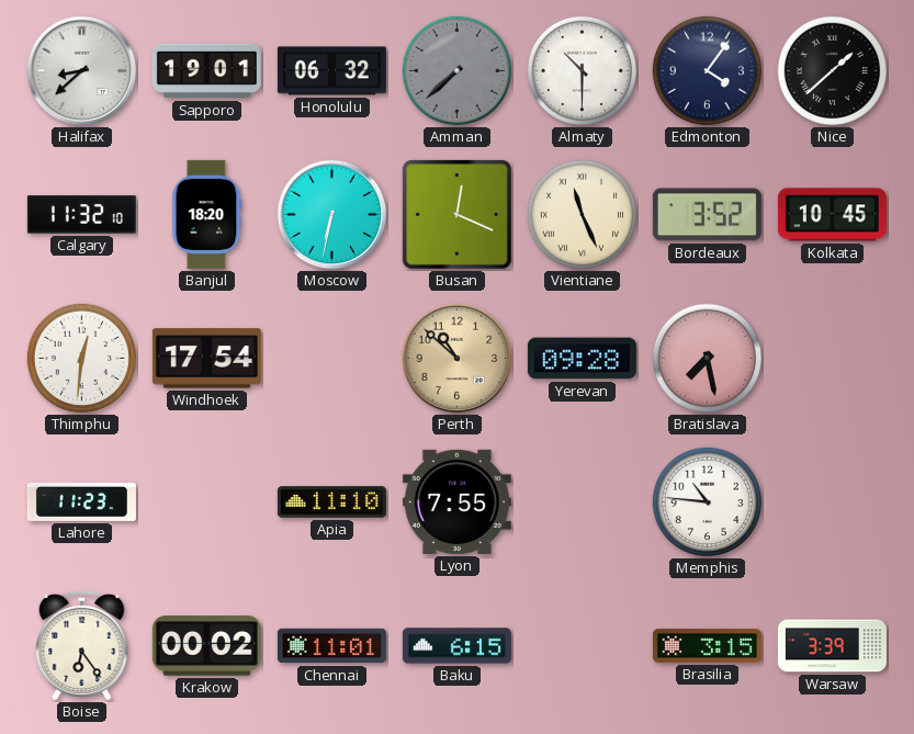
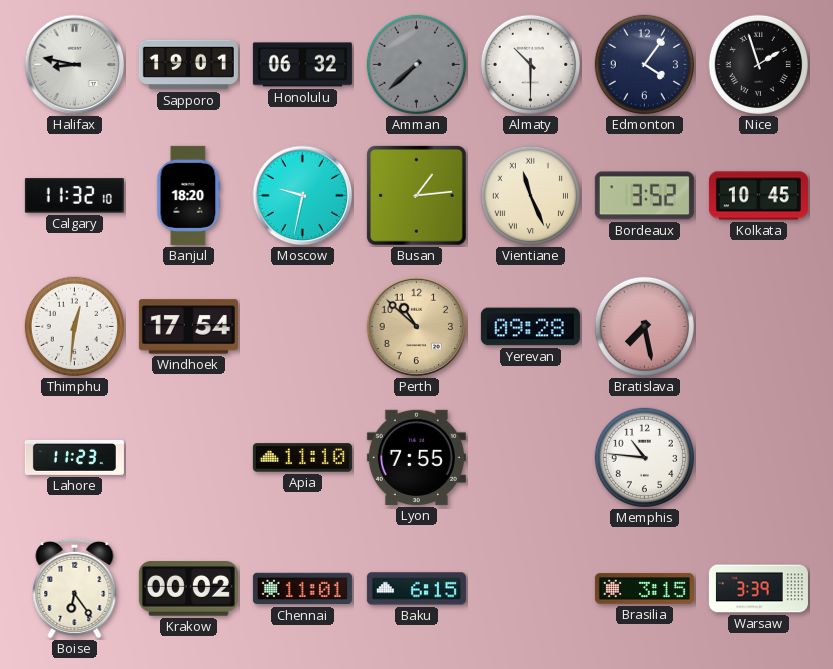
Halifax: 8:38 -> 8:47 (75, 65)
Nice: 1:38 -> 1:57 (758, 64)
Moscow: 6:32 -> 9:32 (303, 196)
Busan: 12:19 -> 1:14 (416, 195)
